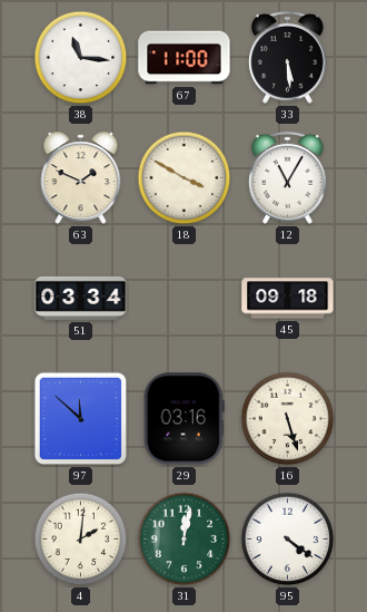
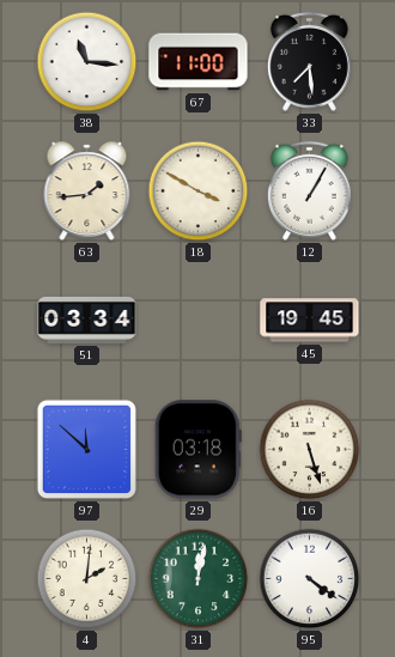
33: 5:29 -> 7:29 (309, 61)
63: 1:49 -> 1:44 (87, 191)
12: 11:05 -> 1:05 (309, 190)
45: 09:18 -> 19:45 (310, 321)
29: 03:16 -> 03:18 (197, 450)
